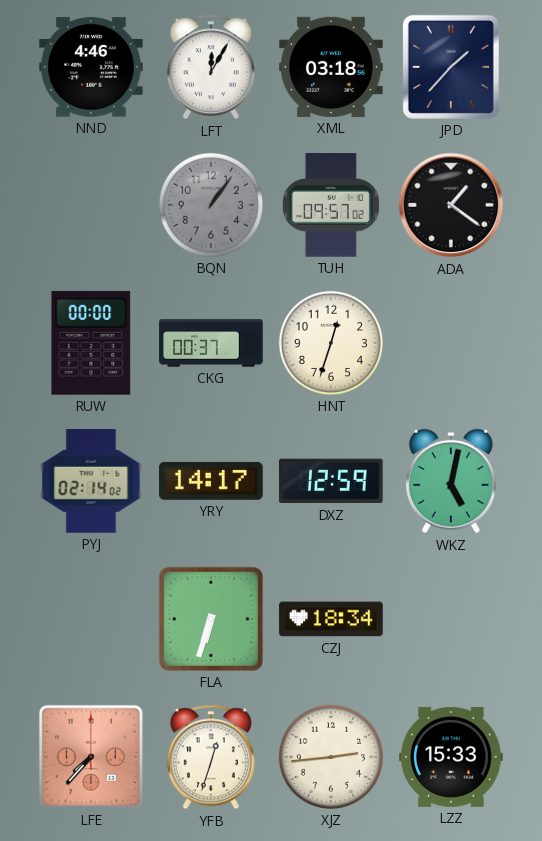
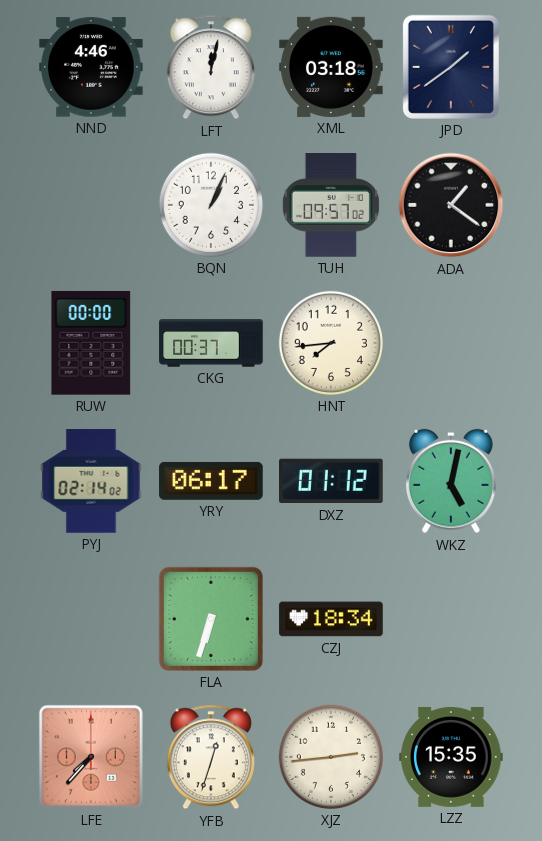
LFT: 12:05 -> 12:02 (211, 67)
JPD: 1:37 -> 1:39 (451, 67)
BQN: 1:06 -> 1:04 (211, 205)
BQN dial: grey -> white (211, 205)
HNT: 12:33 -> 7:44 (331, 343)
YRY: 14:17 -> 06:17 (211, 481)
DXZ: 12:59 -> 01:12 (332, 481)
LZZ: 15:33 -> 15:35 (451, 757)
